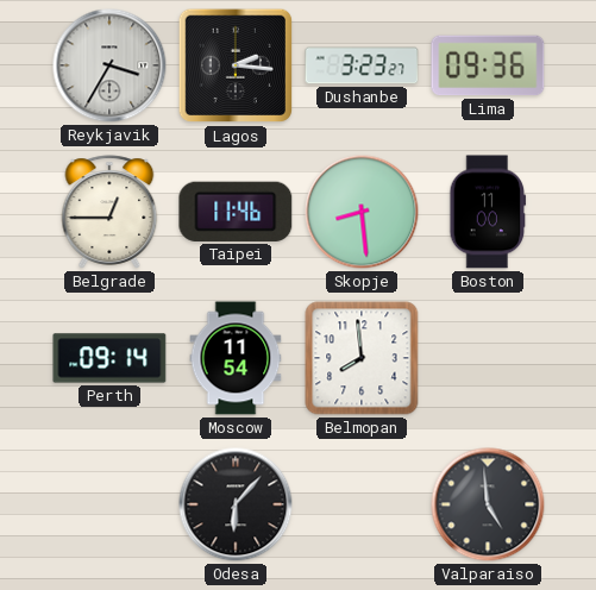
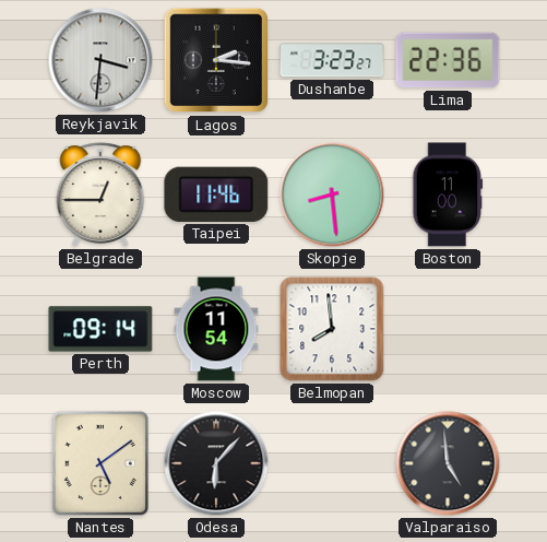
Reykjavik: 3:35 -> 3:31 (100, 60)
Lima: 09:36 -> 22:36 (448, 60)
Nantes: none -> 5:09 (100, 463)
